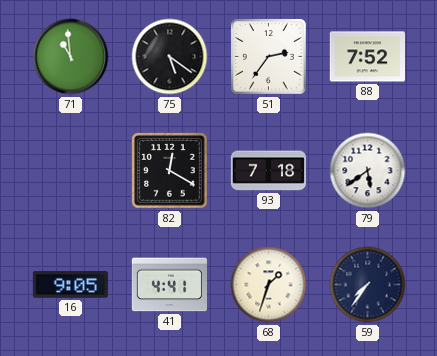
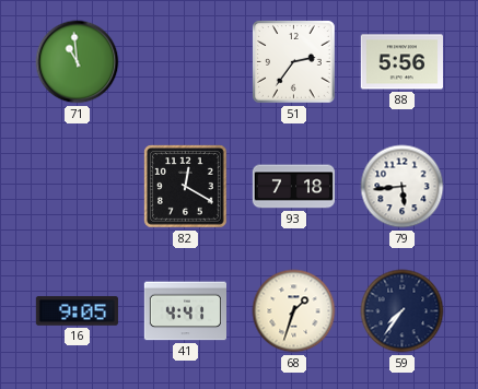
75: 5:21 -> none (170, 57)
88: 7:52 -> 5:56 (401, 62)
79: 5:39 -> 5:44 (403, 187)
